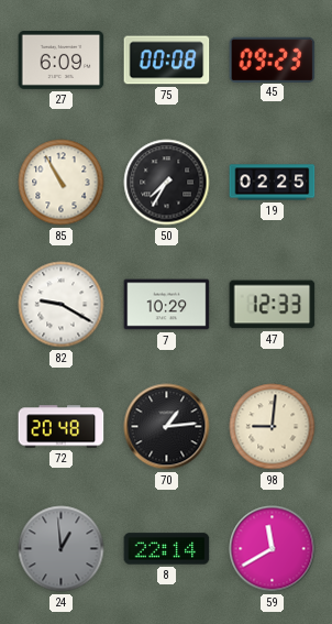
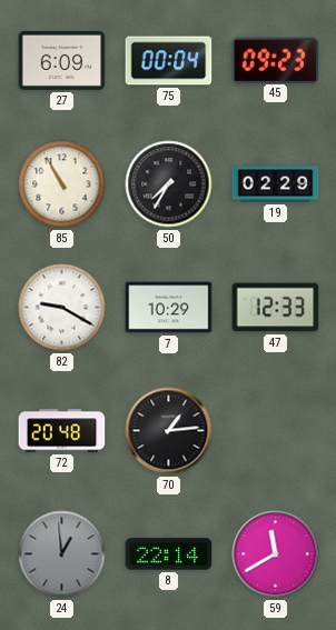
75: 00:08 -> 00:04 (169, 61)
19: 02:25 -> 02:29 (276, 184)
98: 9:01 -> none (273, 427)
